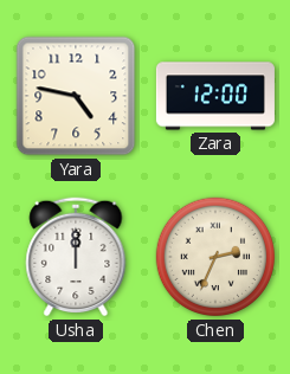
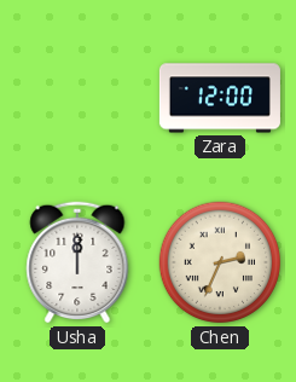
Yara: 4:47 -> none (76, 96)
